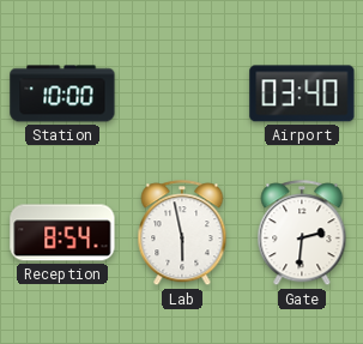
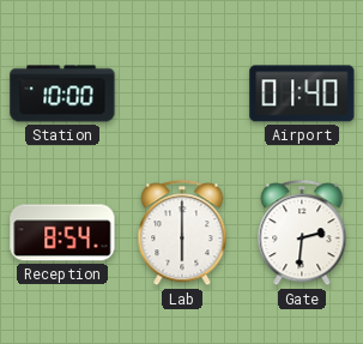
Airport: 03:40 -> 01:40 (302, 93)
Lab: 5:58 -> 6:00 (182, 234)
